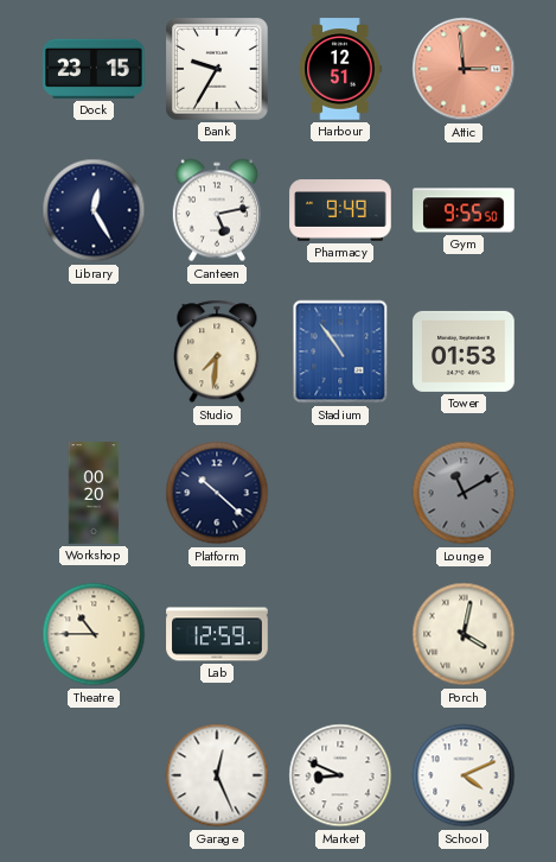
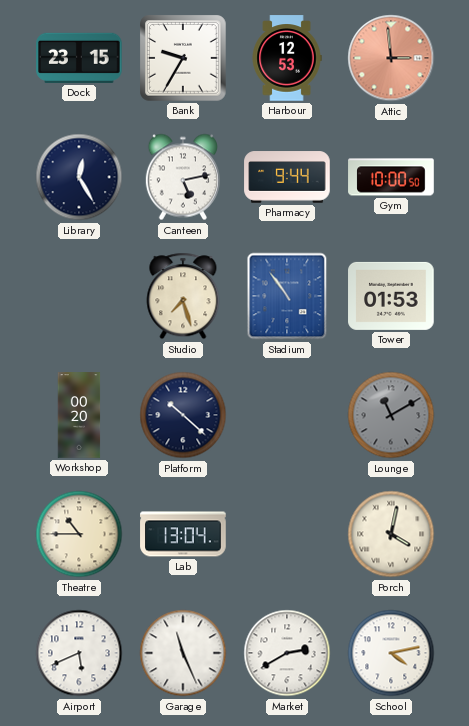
Harbour: 12:51 -> 12:53 (287, 58)
Pharmacy: 9:49 -> 9:44 (287, 177)
Gym: 9:55 -> 10:00 (391, 177)
Studio: 7:31 -> 7:27 (183, 296)
Lab: 12:59 -> 13:04 (183, 534)
Airport: none -> 5:41 (79, 653)
Garage: 12:26 -> 11:26 (183, 653)
Market: 8:49 -> 2:40 (287, 653)
School: 4:11 -> 4:13 (391, 653)
